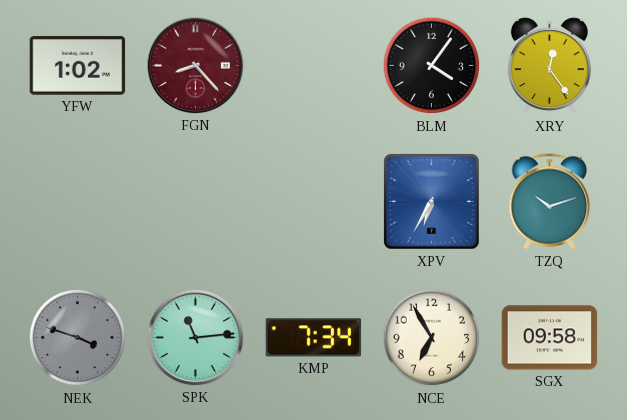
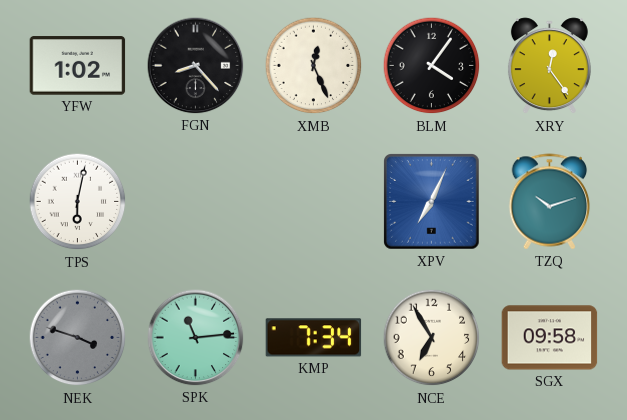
FGN dial: burgundy -> black (196, 66)
XMB: none -> 12:26 (314, 66)
TPS: none -> 6:02 (78, 202)
XPV: 6:35 -> 7:04 (432, 202)
